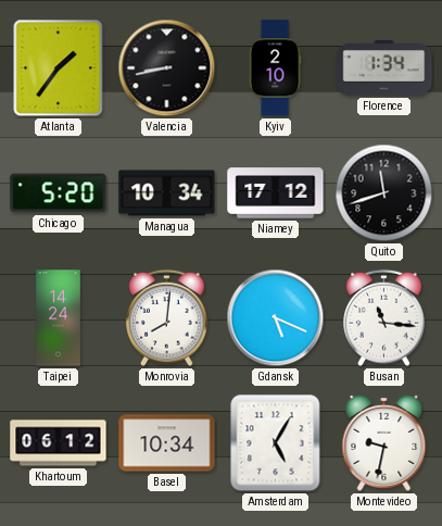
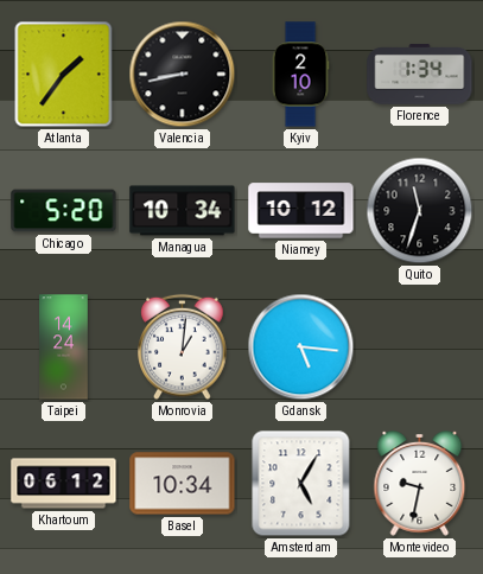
Niamey: 17:12 -> 10:12 (301, 211)
Quito: 11:42 -> 11:33 (420, 211)
Monrovia: 8:01 -> 1:01 (183, 347)
Gdansk: 5:19 -> 5:16 (301, 347)
Busan: 11:16 -> none (384, 318)
